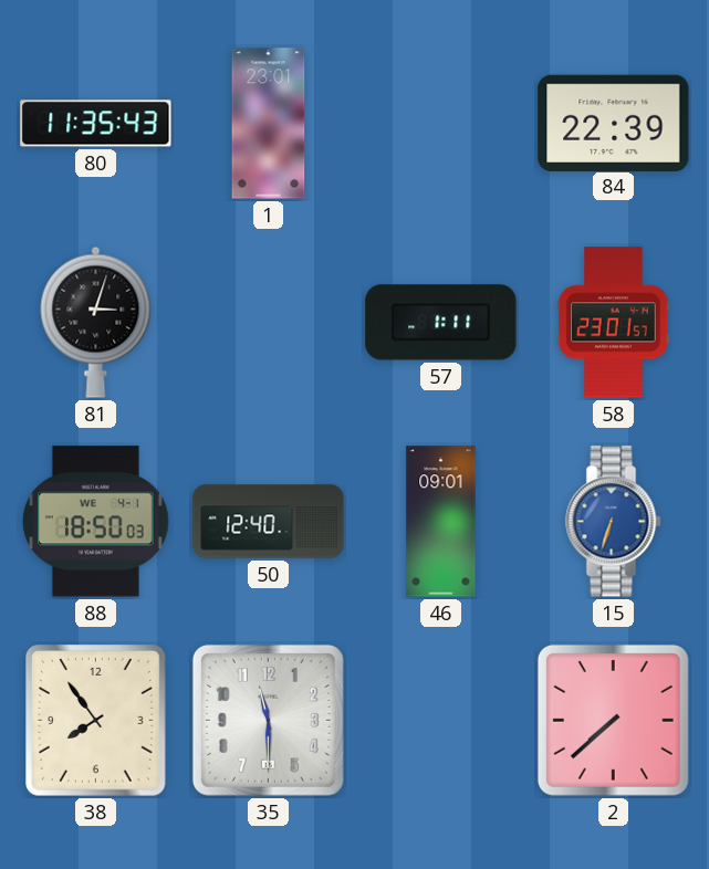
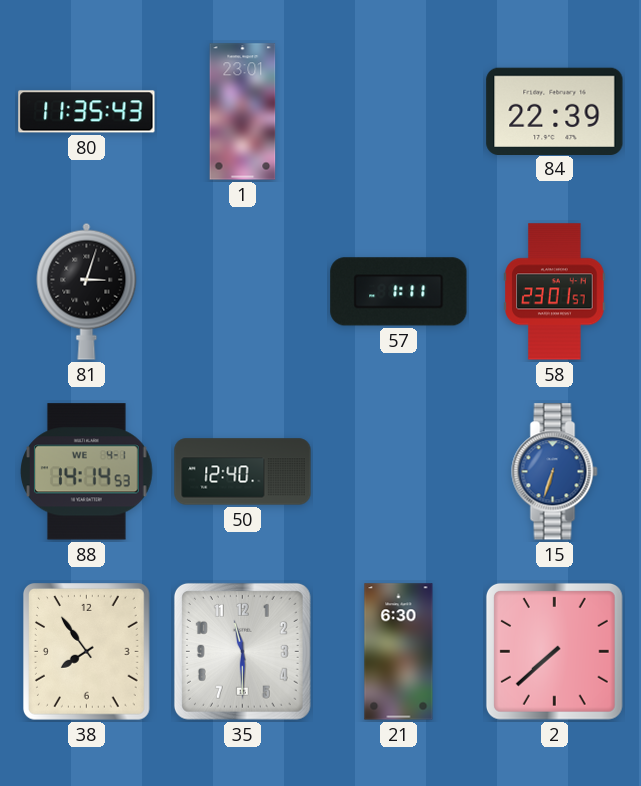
88: 18:50 -> 14:14 (87, 472)
46: 09:01 -> none (441, 522)
21: none -> 6:30 (399, 652)
